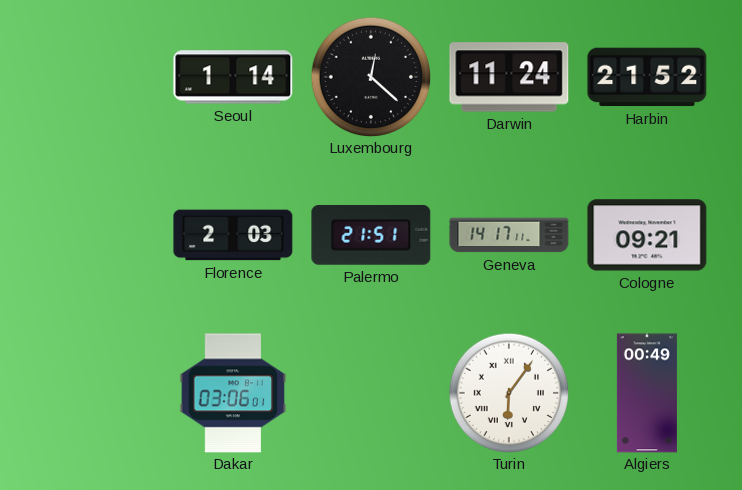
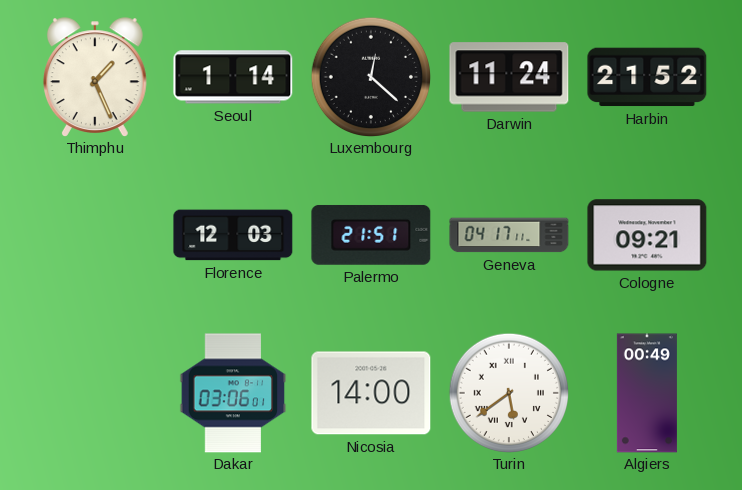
Thimphu: none -> 1:26 (95, 77)
Florence: 2:03 -> 12:03 (233, 235)
Geneva: 14:17 -> 04:17 (509, 235)
Nicosia: none -> 14:00 (371, 393)
Turin: 6:06 -> 5:39 (508, 392)
